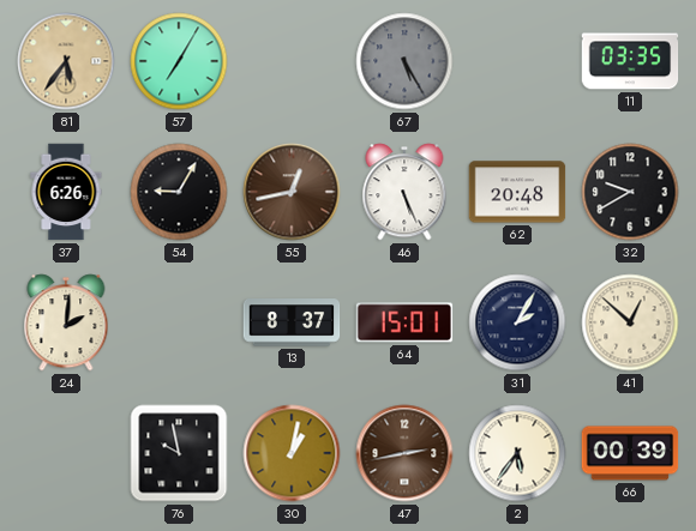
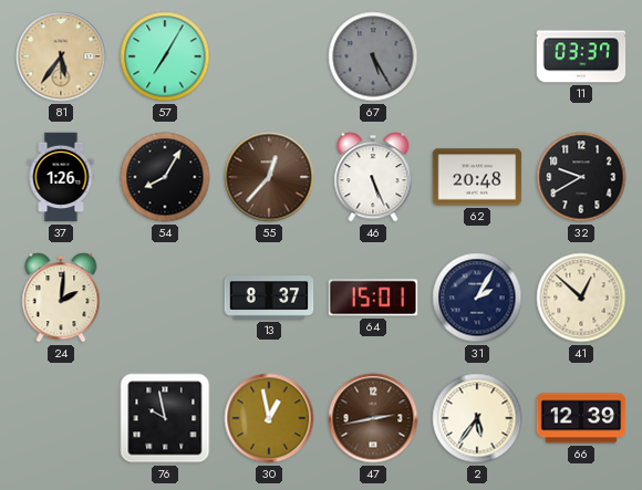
11: 03:35 -> 03:37 (581, 56)
37: 6:26 -> 1:26 (61, 177)
54: 9:05 -> 8:05 (165, 177)
55: 12:43 -> 12:37 (269, 177)
30: 1:02 -> 12:58 (269, 418)
66: 00:39 -> 12:39 (581, 418)
